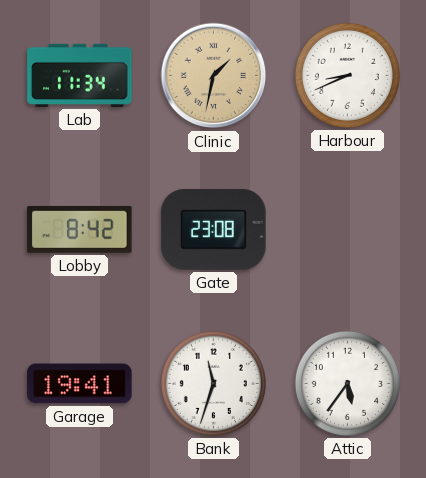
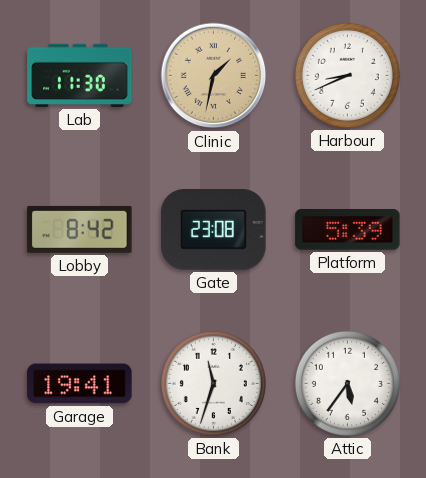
Lab: 11:34 -> 11:30 (80, 75)
Platform: none -> 5:39 (348, 230)
